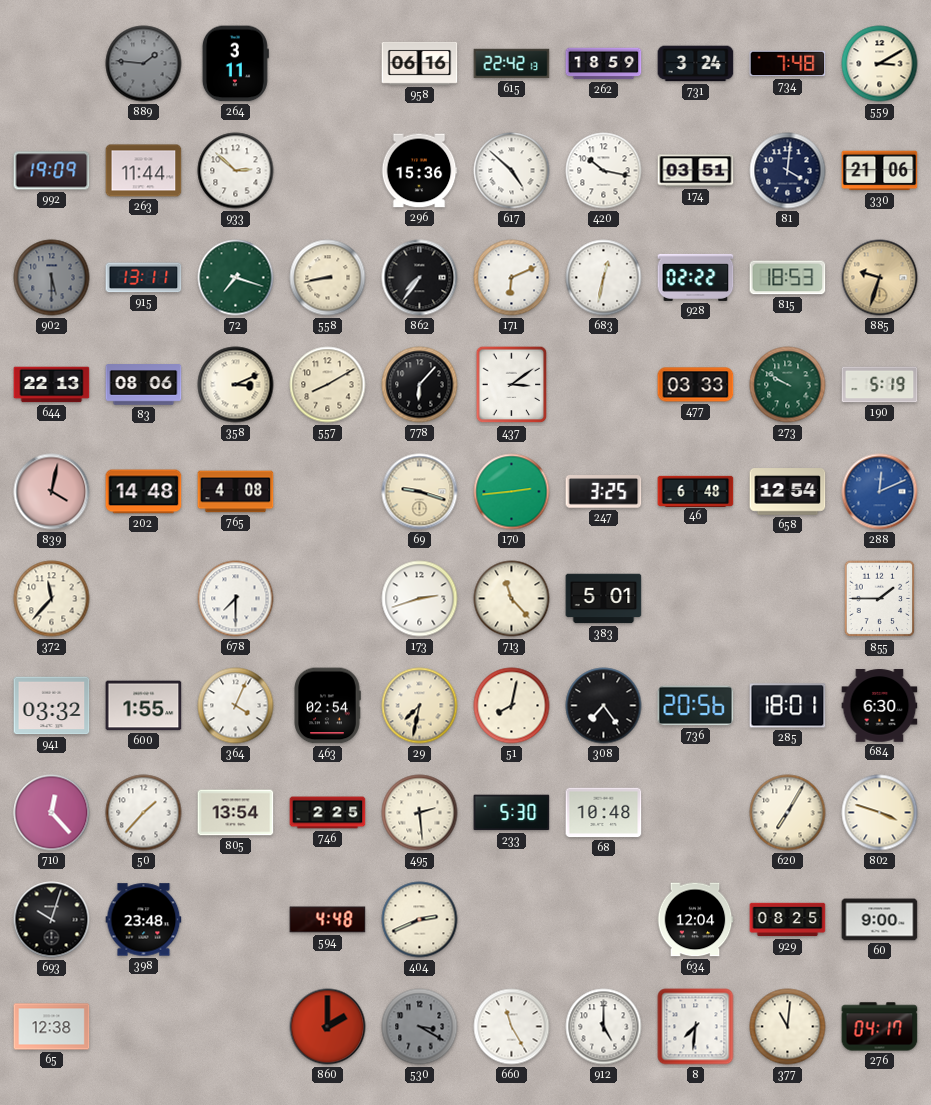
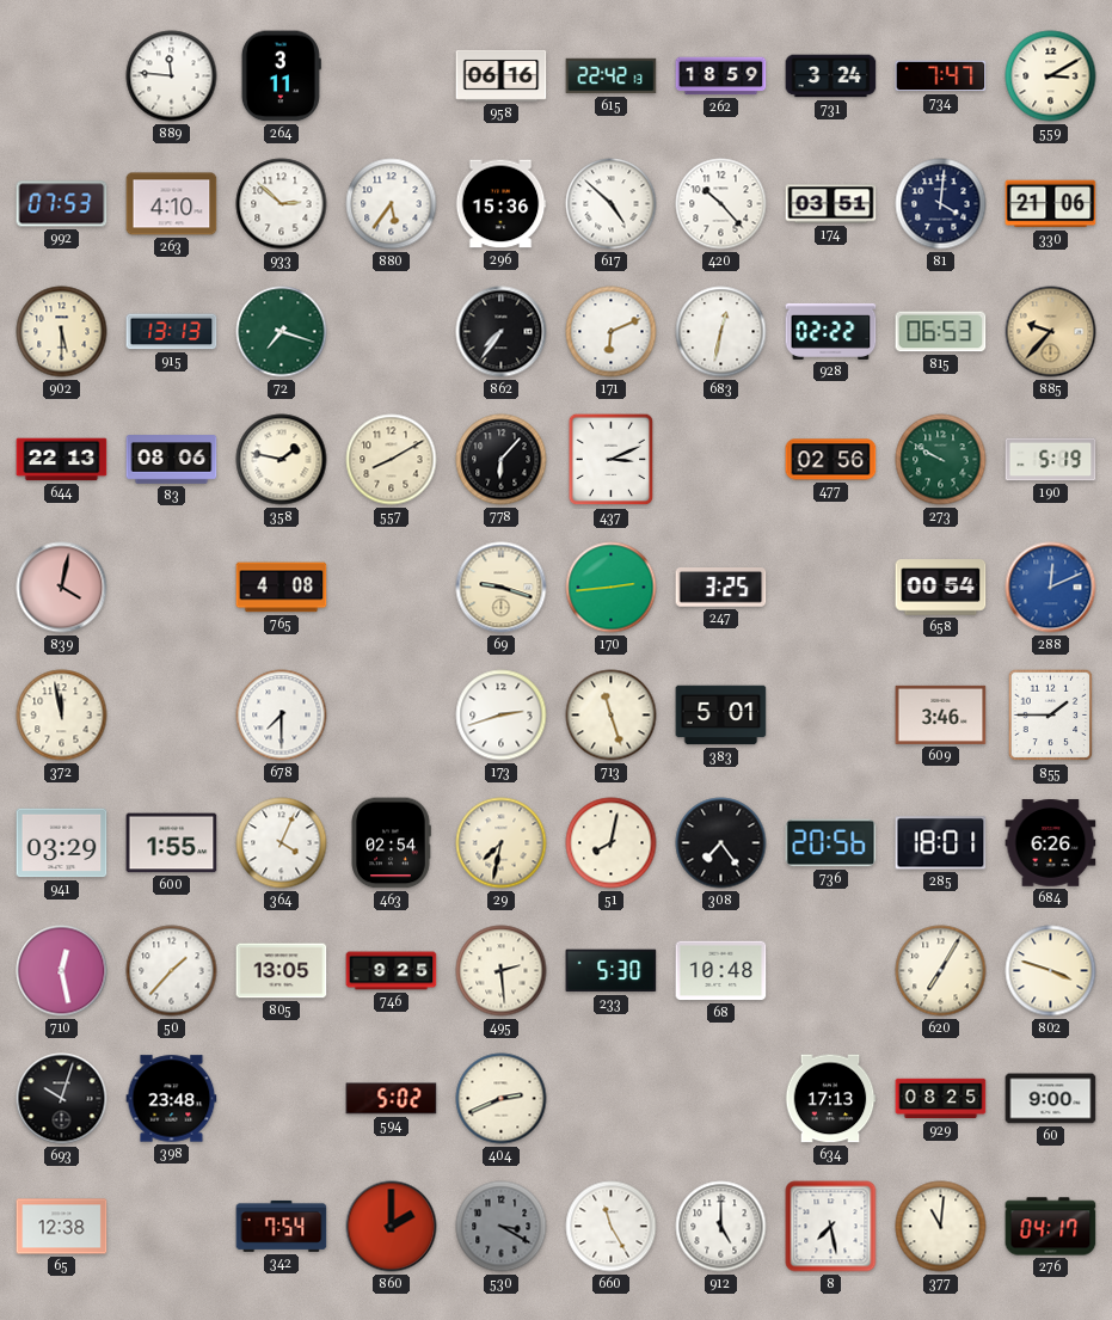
889: 1:46 -> 11:46 (172, 76)
889 dial: grey -> white (172, 76)
734: 7:48 -> 7:47 (941, 76)
992: 19:09 -> 07:53 (62, 204)
263: 11:44 -> 4:10 (172, 204)
880: none -> 5:36 (392, 204)
420: 10:17 -> 10:23 (721, 204)
902 dial: grey -> cream (62, 332)
915: 13:11 -> 13:13 (172, 332)
558: 8:43 -> none (328, 278)
815: 18:53 -> 06:53 (941, 332)
885: 9:33 -> 9:37 (1051, 332)
358: 3:11 -> 1:47 (282, 460)
437: 3:09 -> 3:11 (612, 460)
477: 03:33 -> 02:56 (831, 460)
202: 14:48 -> none (144, 492)
46: 6:48 -> none (696, 491)
658: 12:54 -> 00:54 (941, 588)
372: 11:37 -> 11:58 (62, 716)
713: 11:23 -> 11:27 (612, 716)
609: none -> 3:46 (941, 714)
941: 03:32 -> 03:29 (62, 843)
684: 6:30 -> 6:26 (1051, 843)
710: 12:23 -> 12:28 (62, 971)
805: 13:54 -> 13:05 (282, 971)
746: 2:25 -> 9:25 (392, 971)
594: 4:48 -> 5:02 (392, 1099)
634: 12:04 -> 17:13 (830, 1099)
342: none -> 7:54 (282, 1226)
8: 7:31 -> 7:28 (831, 1227)
